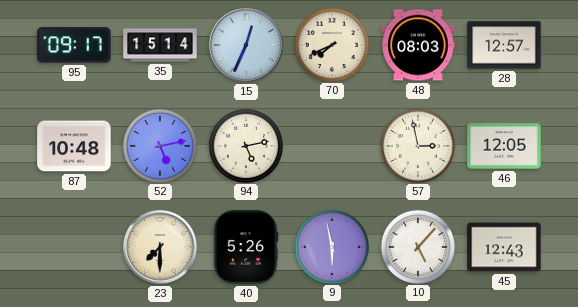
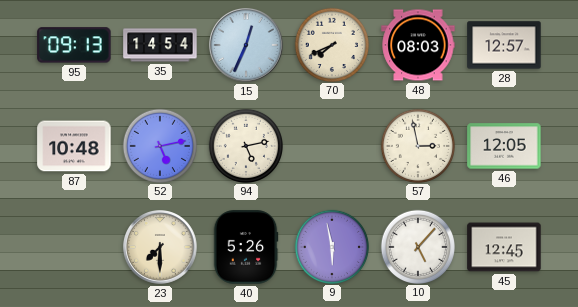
95: 09:17 -> 09:13 (74, 45)
35: 15:14 -> 14:54 (160, 45)
45: 12:43 -> 12:45 (504, 247)
